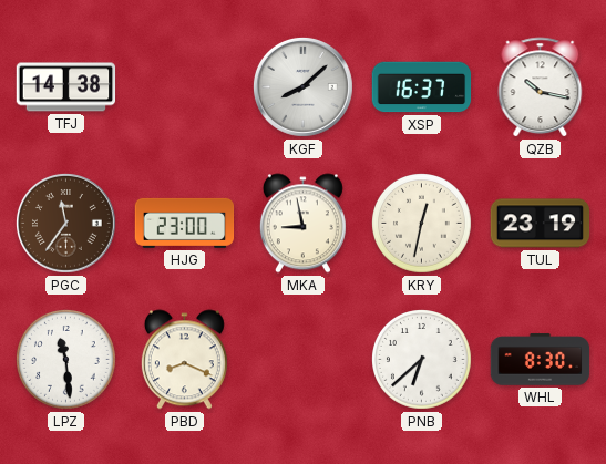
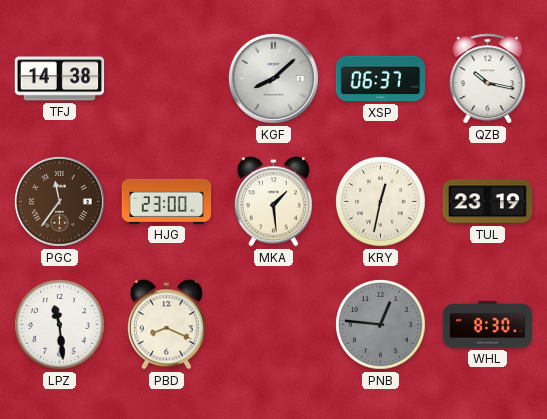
XSP: 16:37 -> 06:37 (381, 79)
MKA: 8:58 -> 1:29 (273, 202)
PNB: 6:38 -> 12:46 (381, 325)
PNB dial: white -> grey (381, 325)
